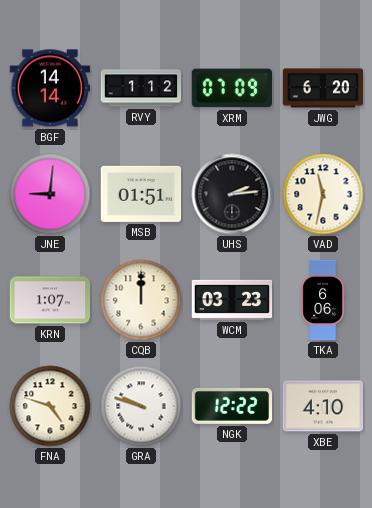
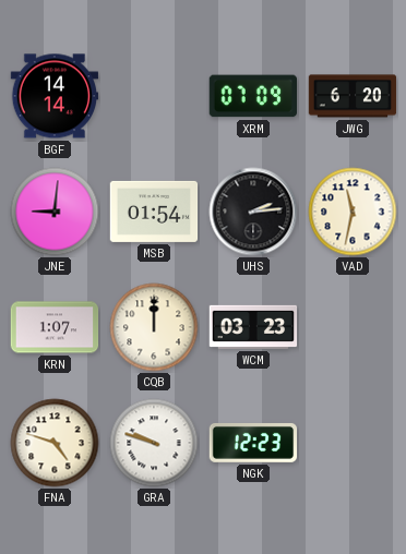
RVY: 1:12 -> none (141, 88)
MSB: 01:51 -> 01:54 (154, 212)
TKA: 6:06 -> none (322, 300)
NGK: 12:22 -> 12:23 (253, 443)
XBE: 4:10 -> none (323, 406)
